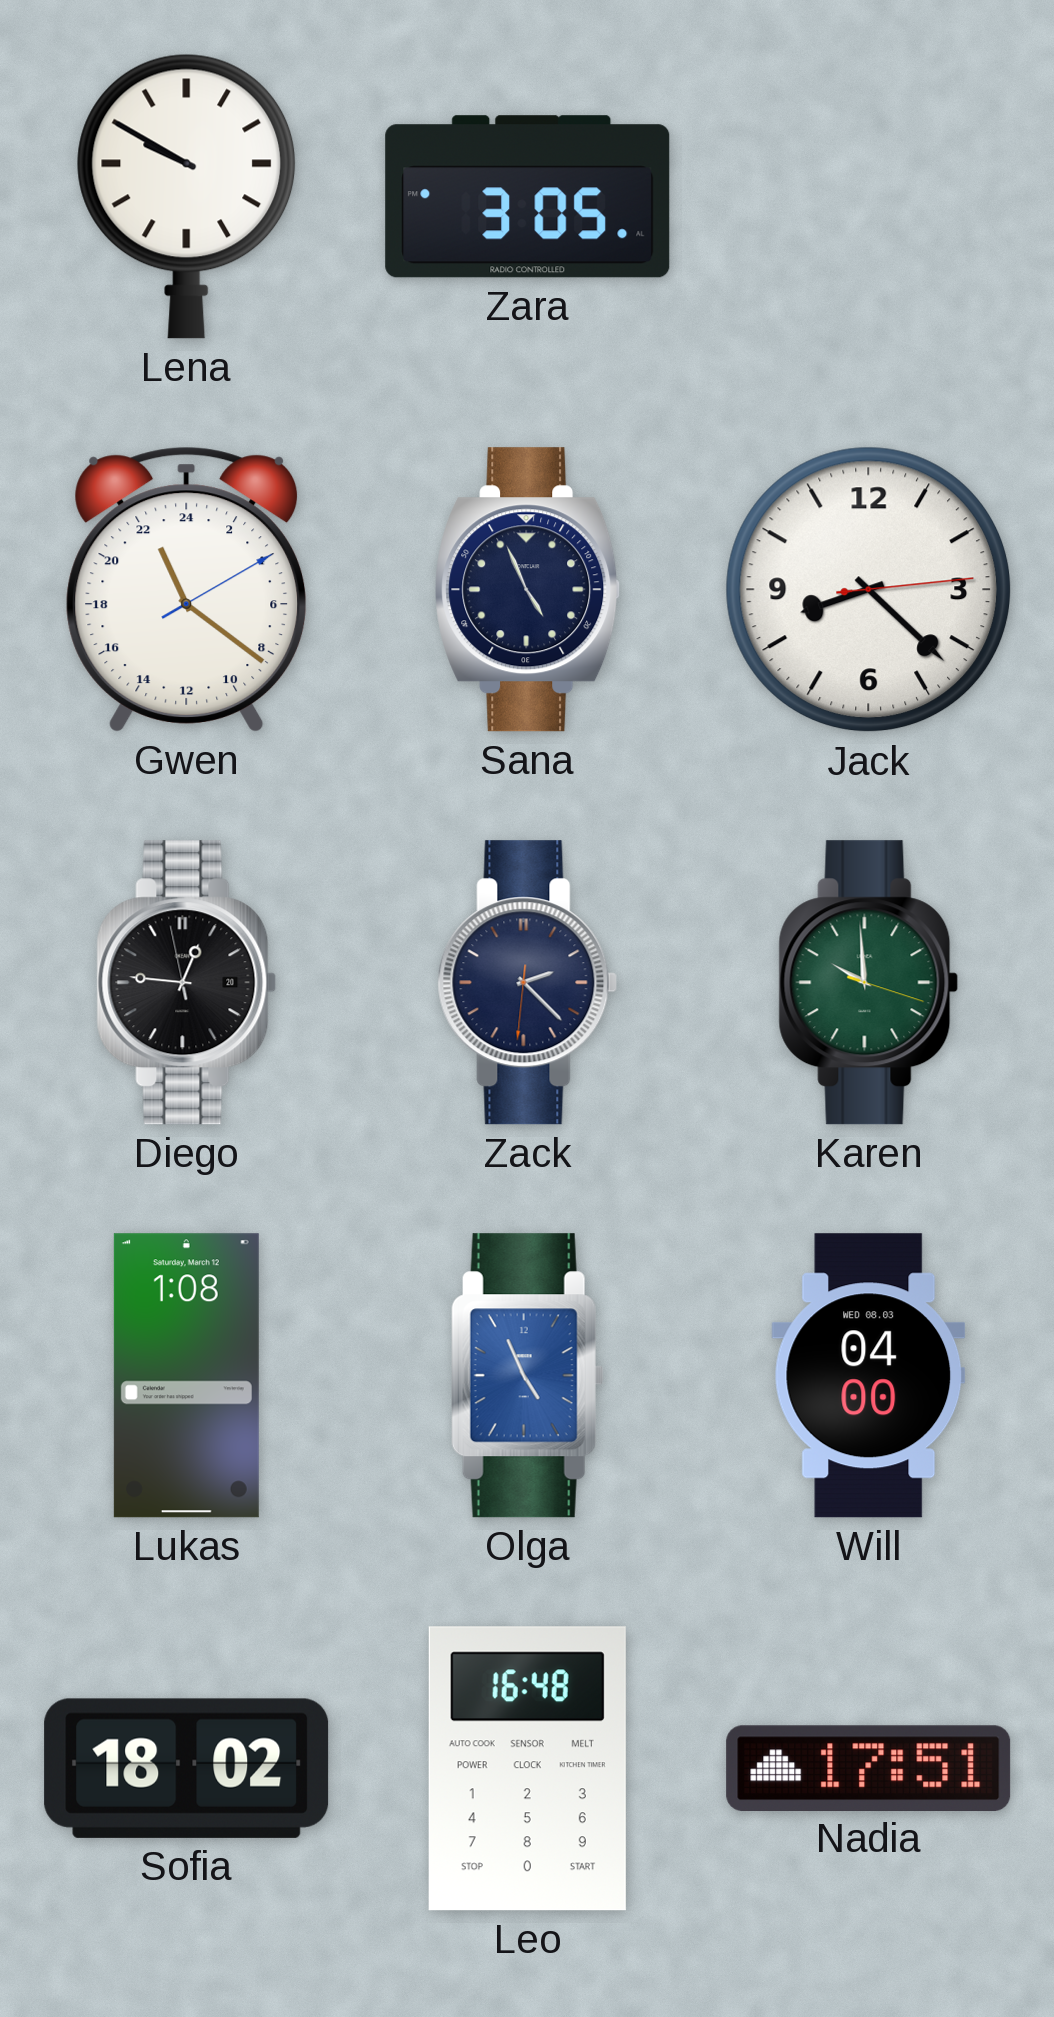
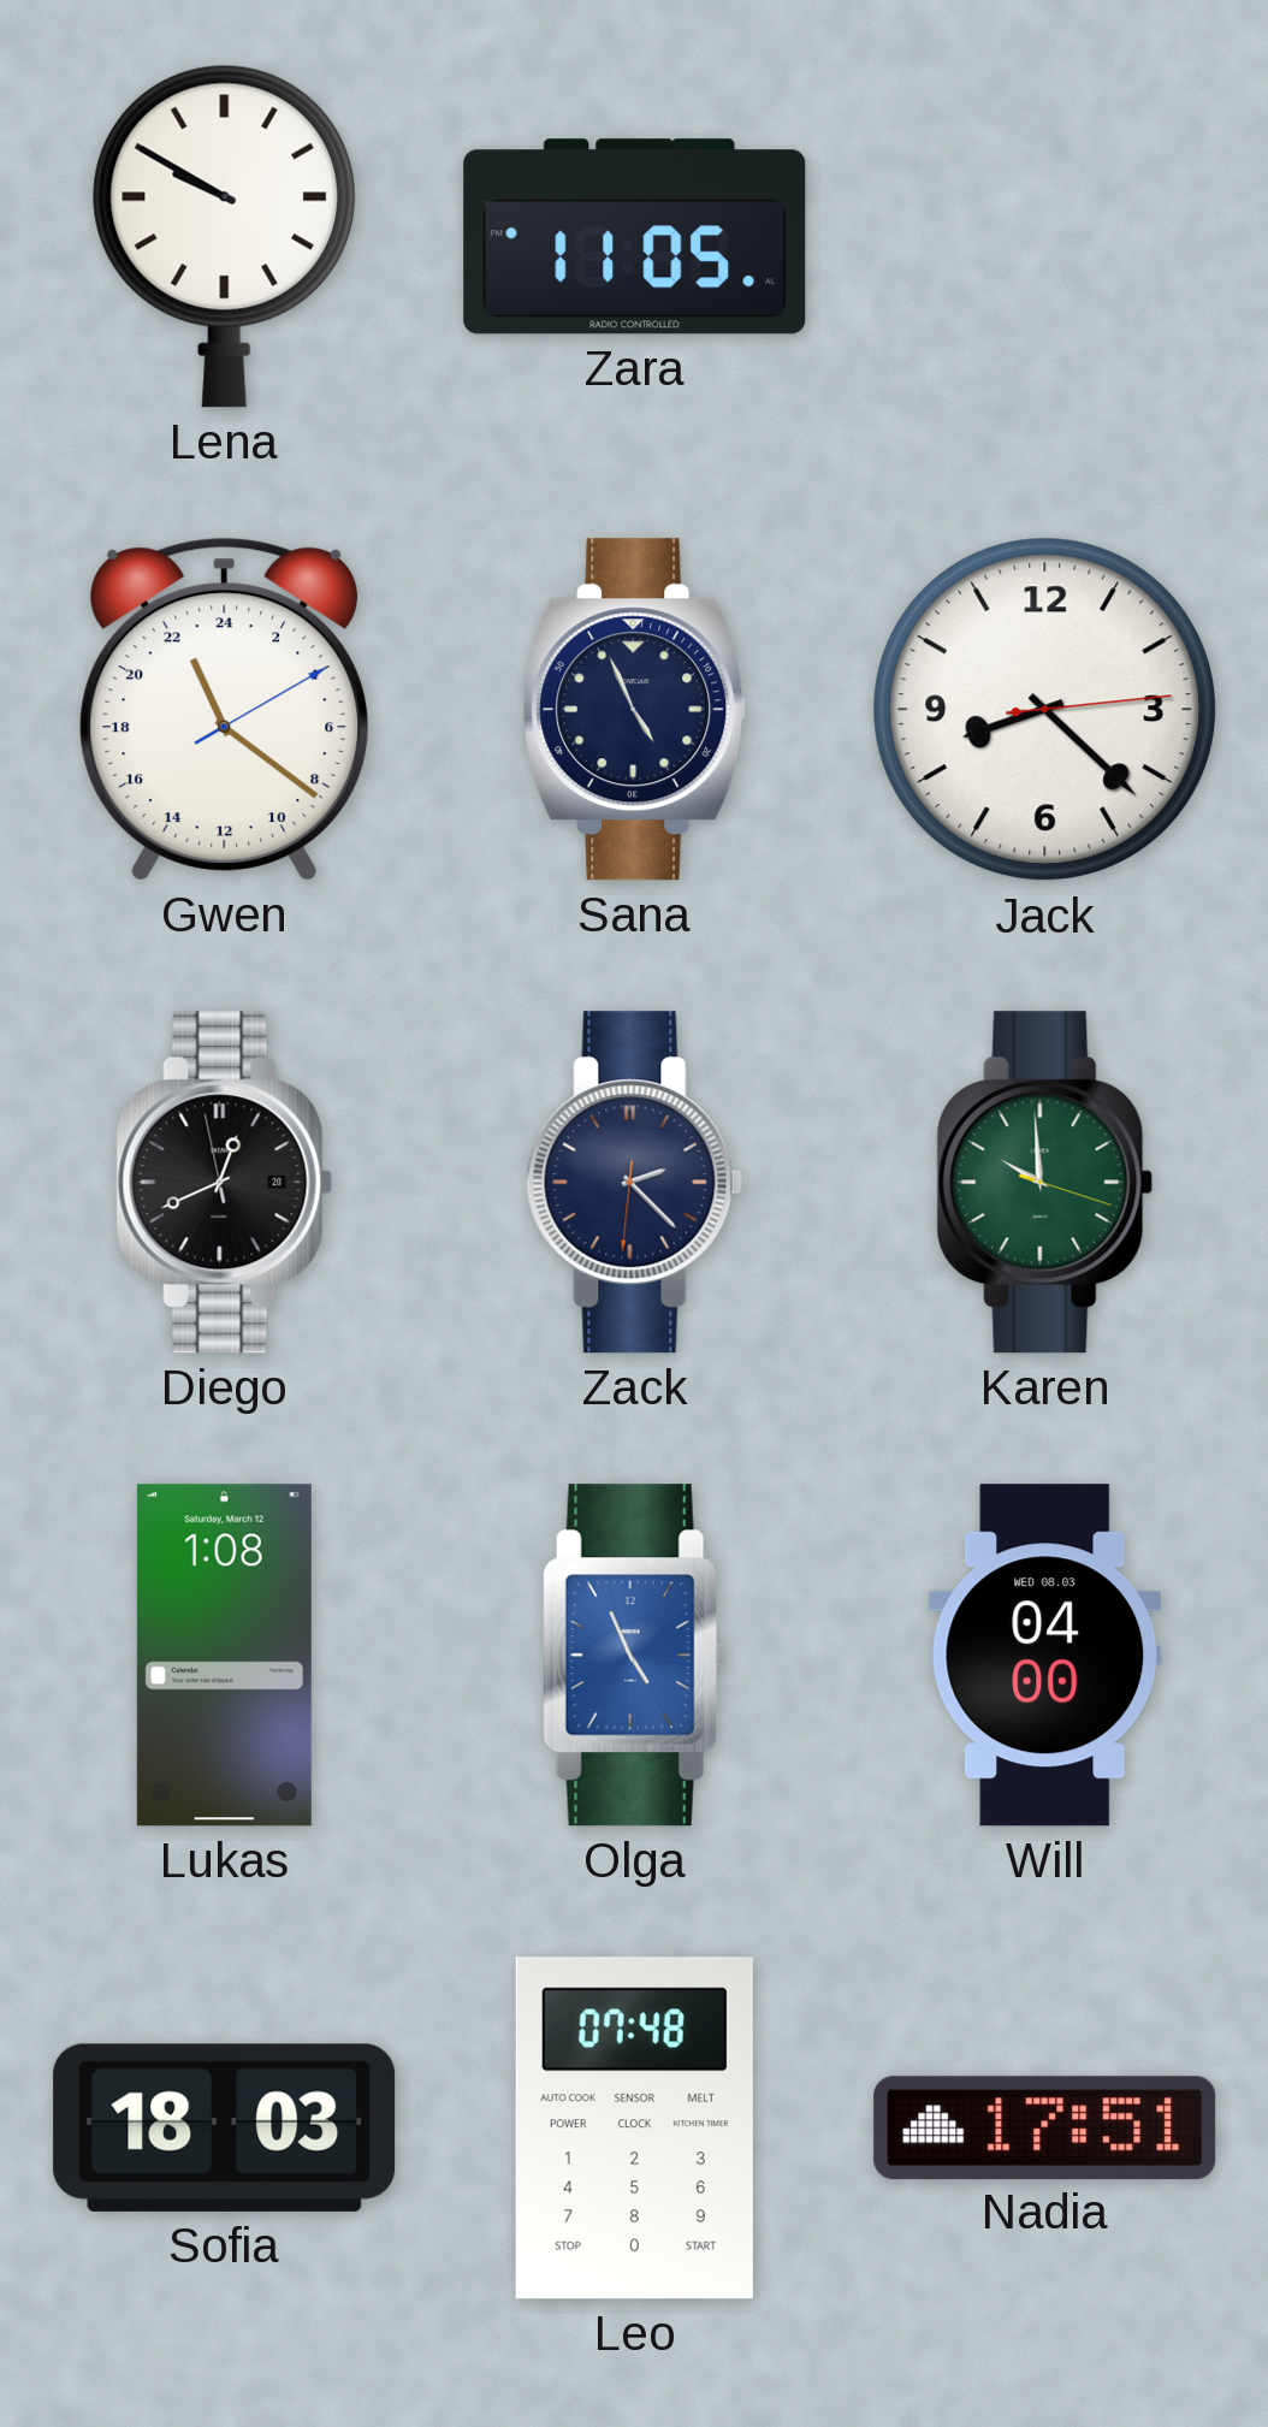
Zara: 3:05 -> 11:05 (635, 237)
Diego: 12:45 -> 12:40 (225, 1183)
Sofia: 18:02 -> 18:03 (225, 2127)
Leo: 16:48 -> 07:48 (634, 2129)
